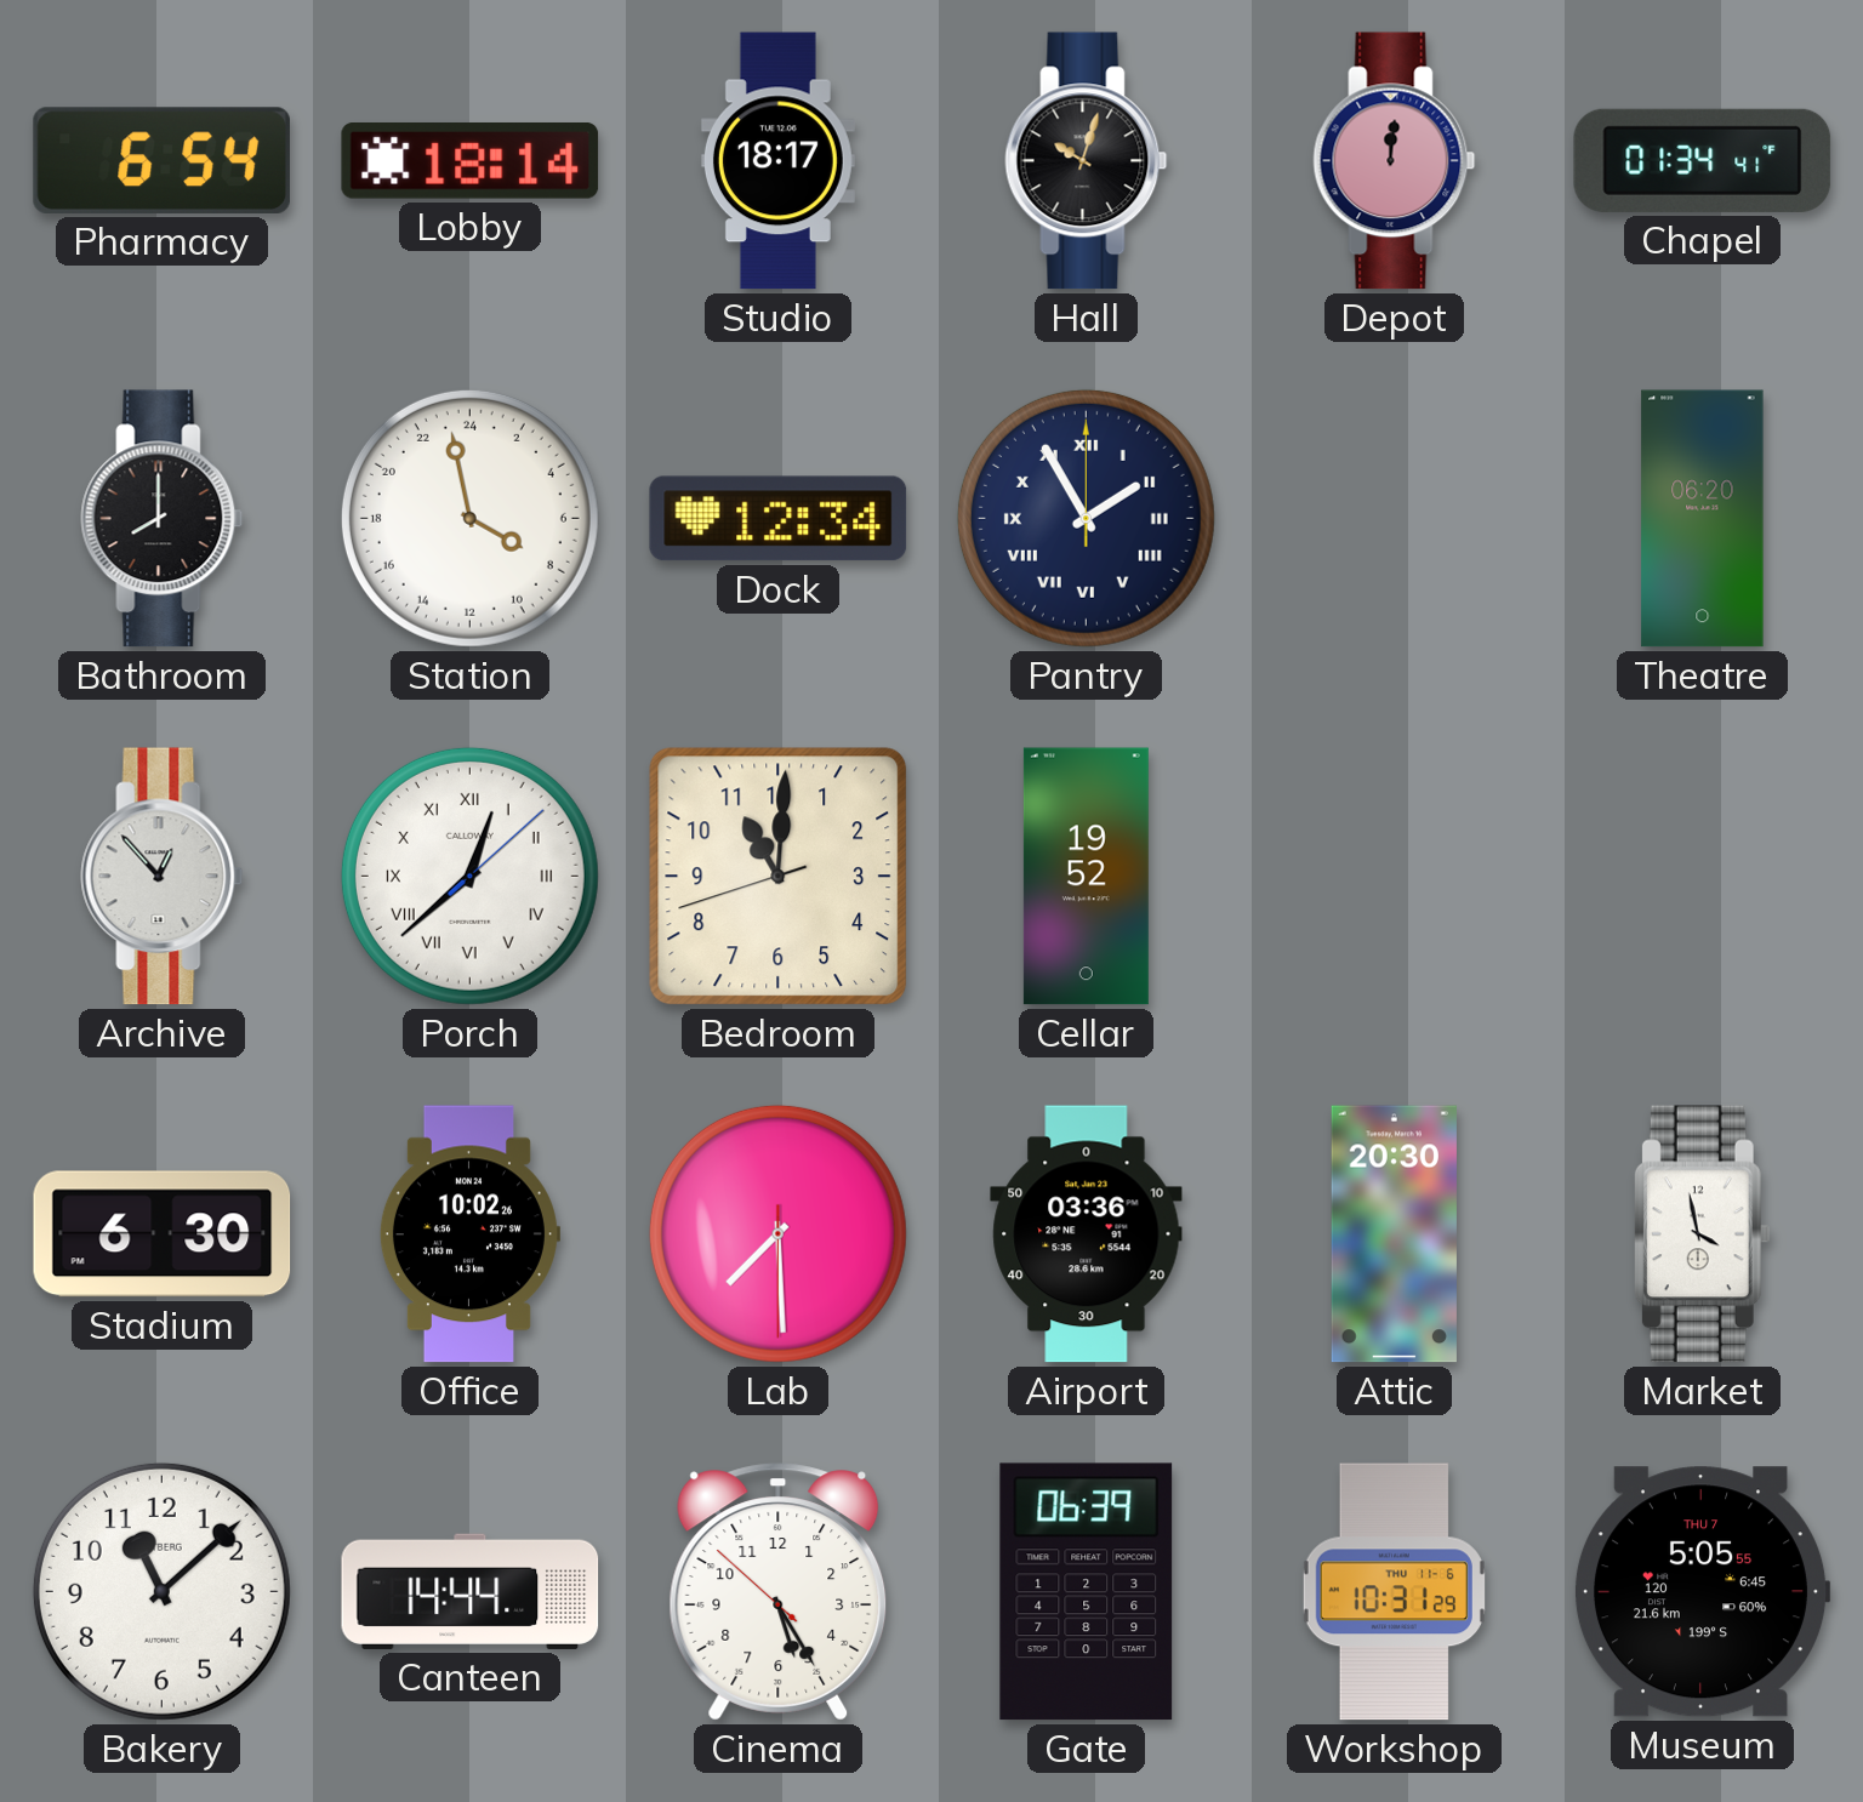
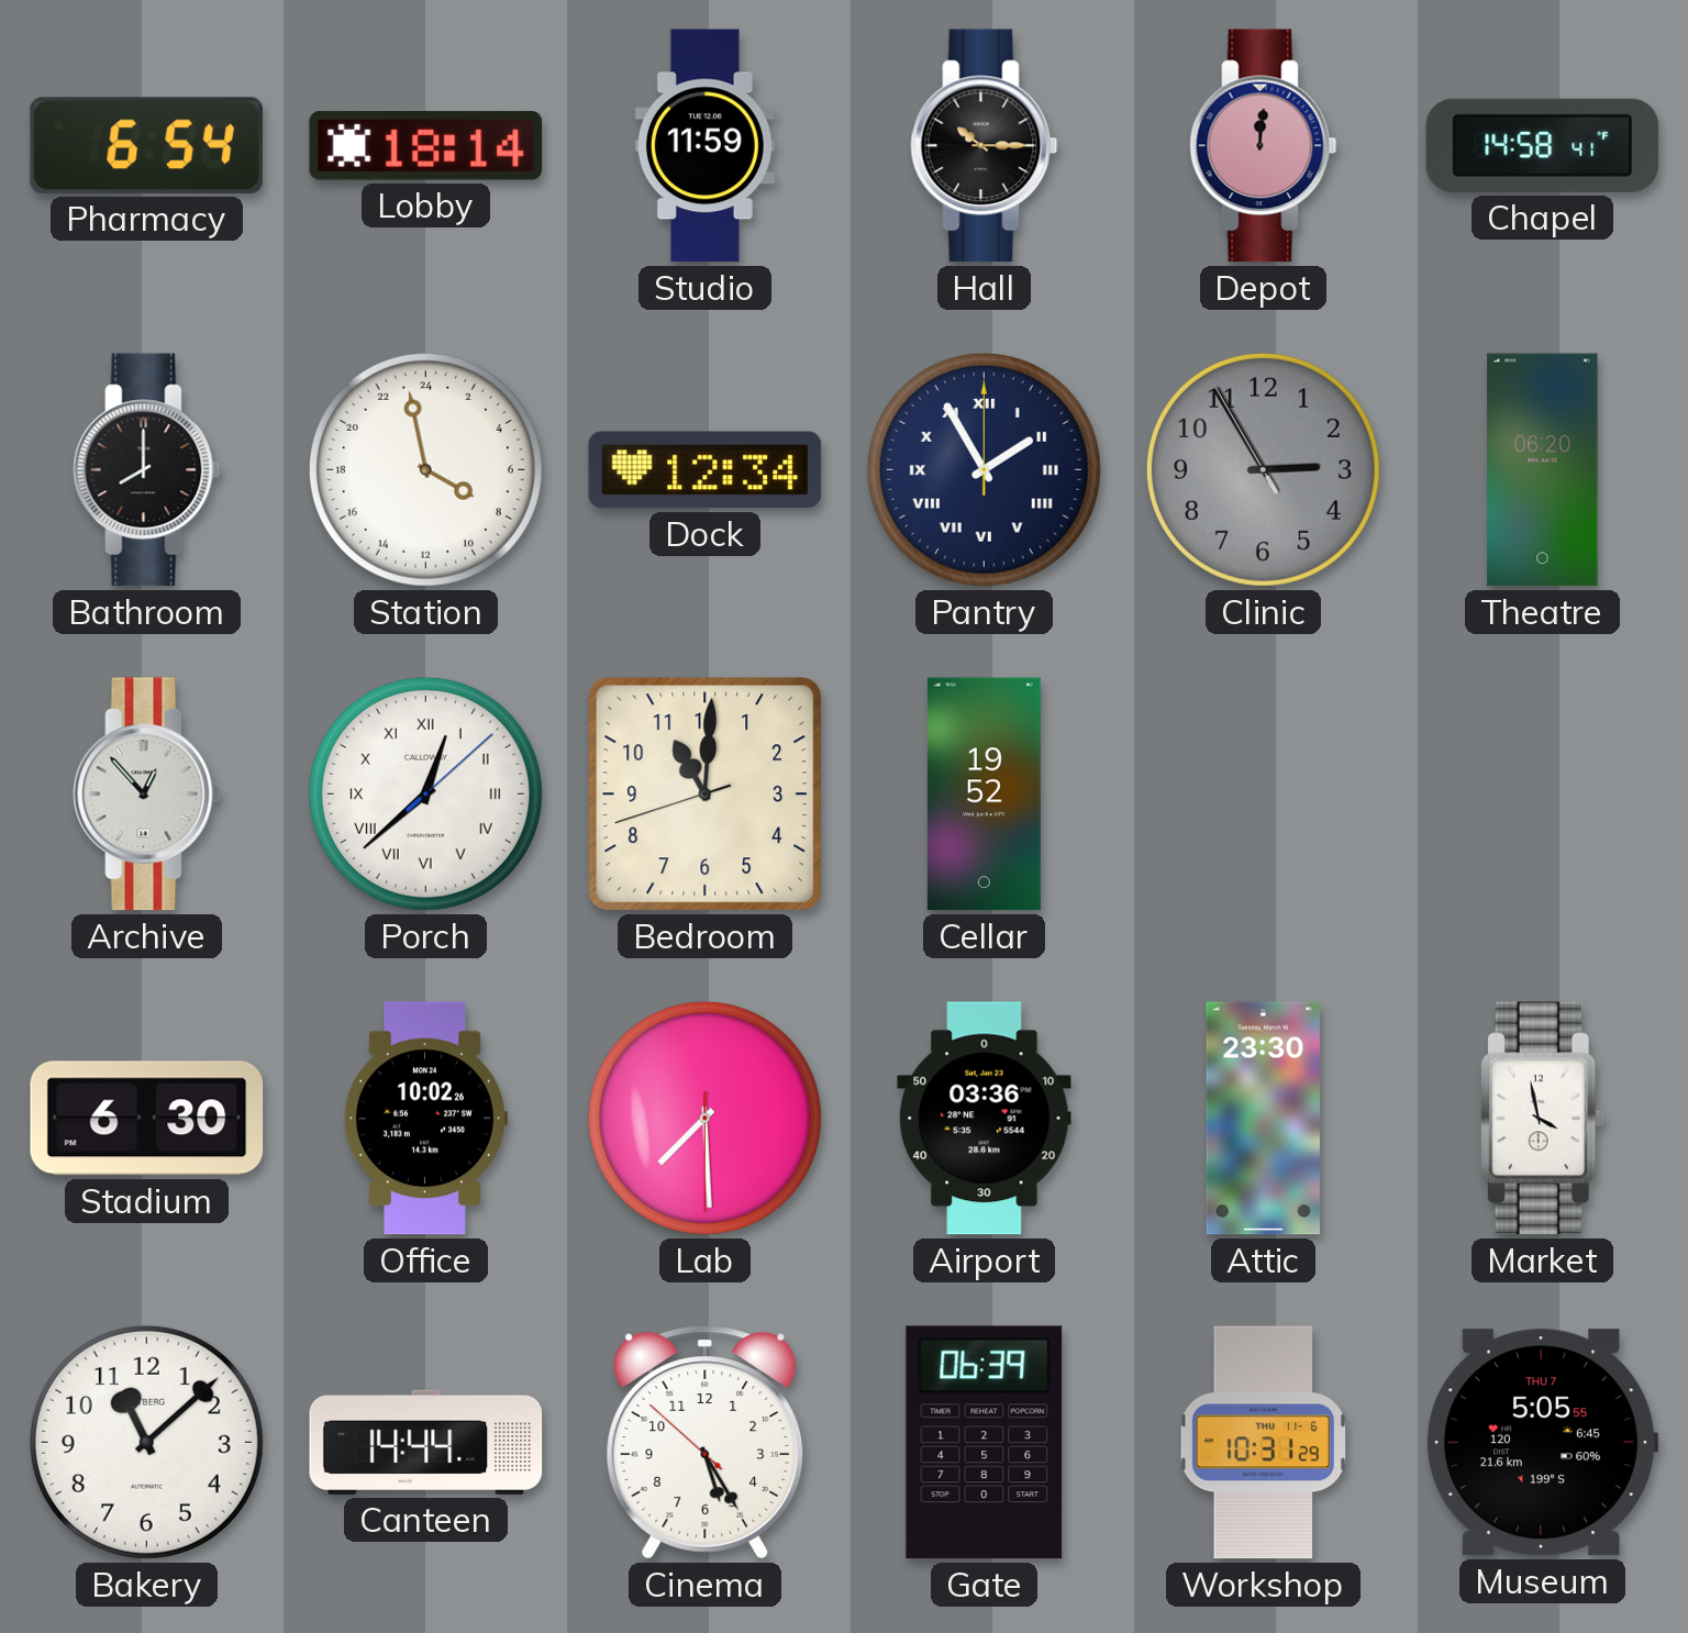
Studio: 18:17 -> 11:59 (704, 146)
Hall: 10:03 -> 10:15 (985, 146)
Chapel: 01:34 -> 14:58 (1543, 145)
Clinic: none -> 2:54 (1263, 469)
Attic: 20:30 -> 23:30 (1263, 1119)
